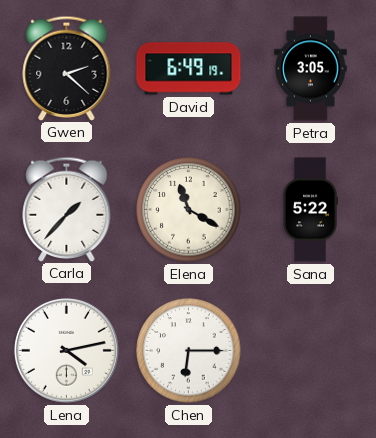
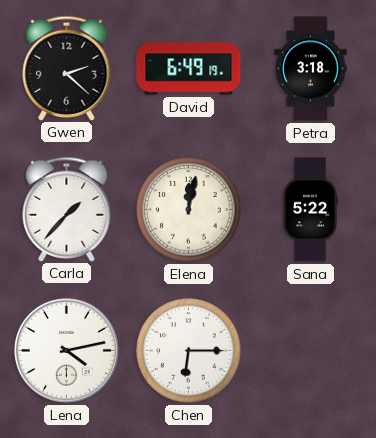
Petra: 3:05 -> 3:18 (311, 69)
Elena: 11:20 -> 12:02 (189, 210)
